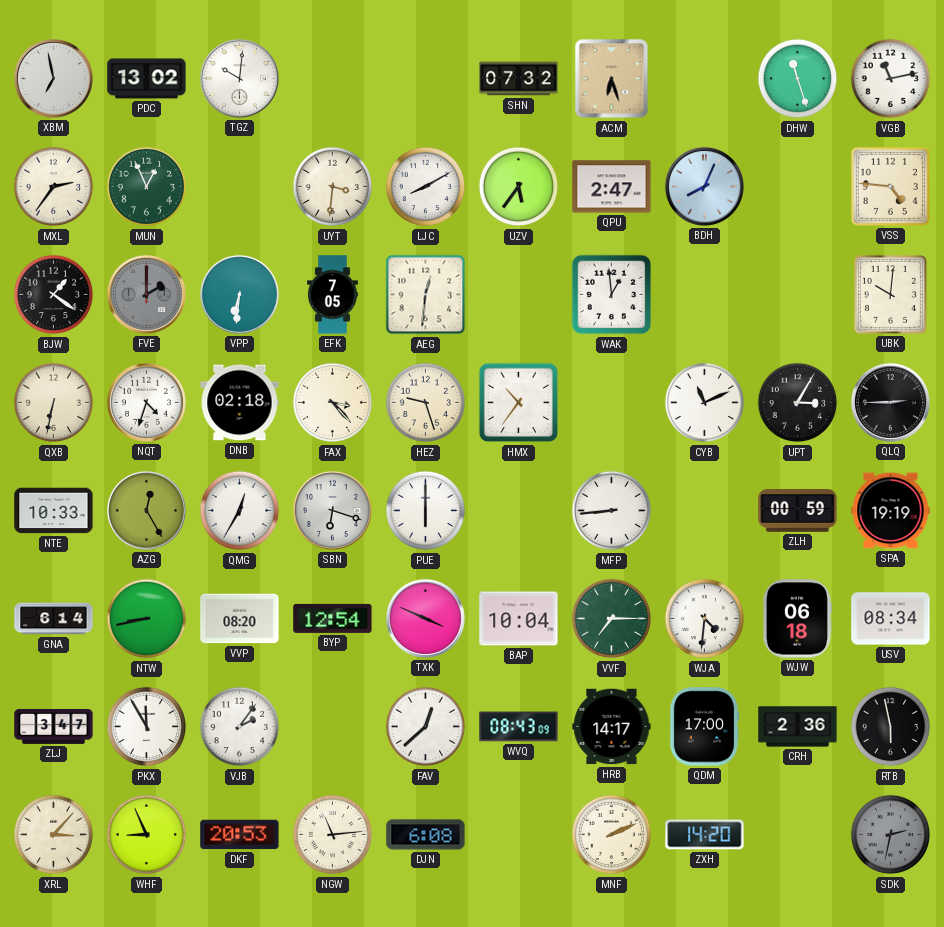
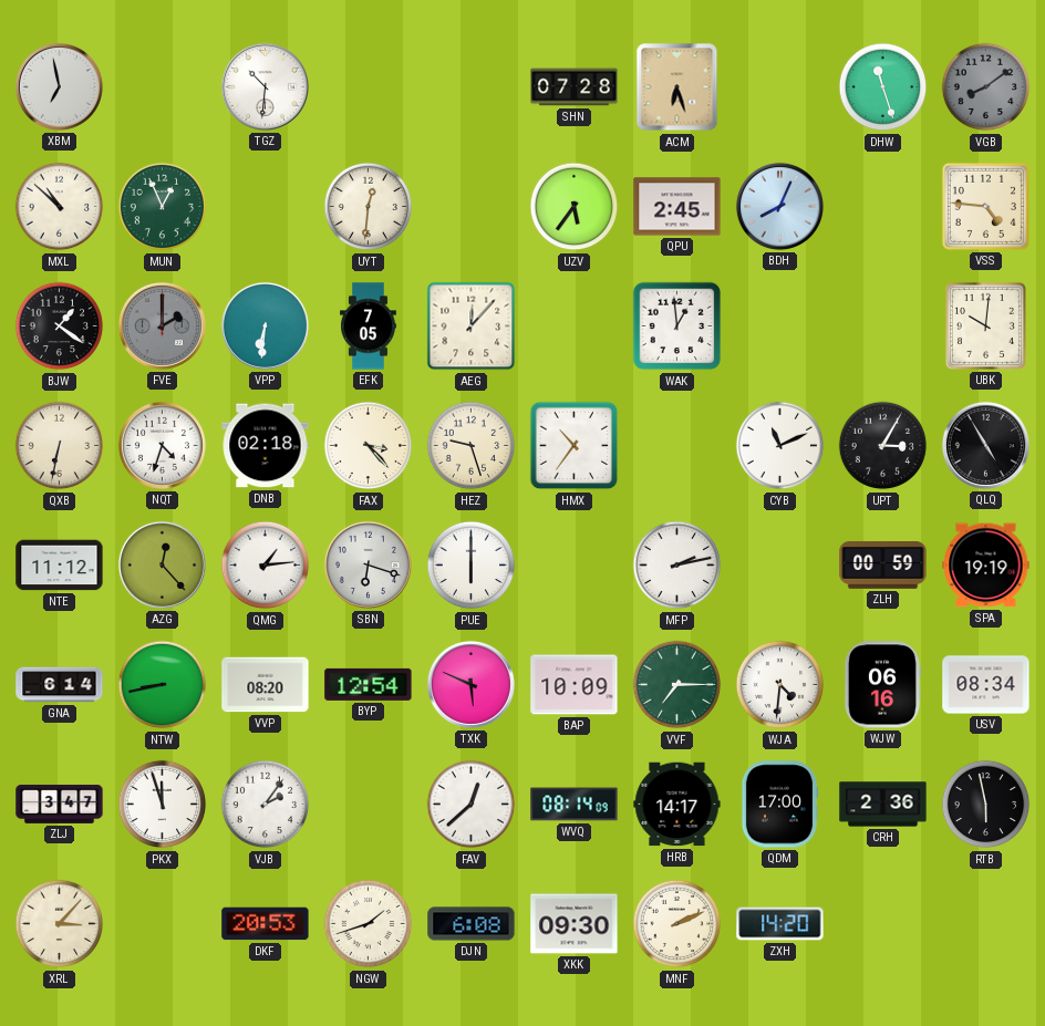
PDC: 13:02 -> none (147, 79)
TGZ: 10:01 -> 10:31 (265, 86)
SHN: 07:32 -> 07:28 (575, 87)
VGB: 11:13 -> 8:09 (986, 87)
VGB dial: white -> grey (986, 87)
MXL: 2:36 -> 10:52 (60, 207)
UYT: 3:31 -> 12:31 (369, 207)
LJC: 8:10 -> none (426, 187)
QPU: 2:47 -> 2:45 (677, 207)
AEG: 12:31 -> 12:07 (472, 327)
QLQ: 2:45 -> 4:55 (985, 445)
NTE: 10:33 -> 11:12 (60, 566)
AZG: 12:25 -> 12:23 (162, 564)
QMG: 12:35 -> 1:14 (266, 566)
MFP: 8:44 -> 2:13 (677, 566)
TXK: 3:49 -> 5:49 (470, 684)
BAP: 10:04 -> 10:09 (575, 685)
WJW: 06:18 -> 06:16 (882, 685)
PKX: 11:55 -> 11:57 (163, 805)
WVQ: 08:43 -> 08:14 (575, 805)
WHF: 8:56 -> none (147, 835)
NGW: 11:14 -> 1:42 (369, 924)
XKK: none -> 09:30 (575, 924)
SDK: 2:32 -> none (891, 835)
